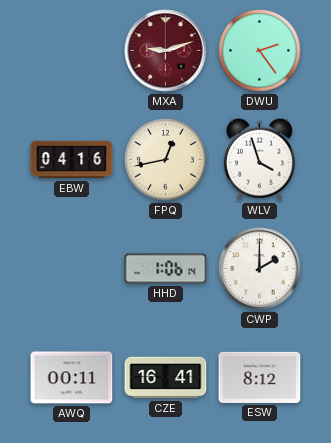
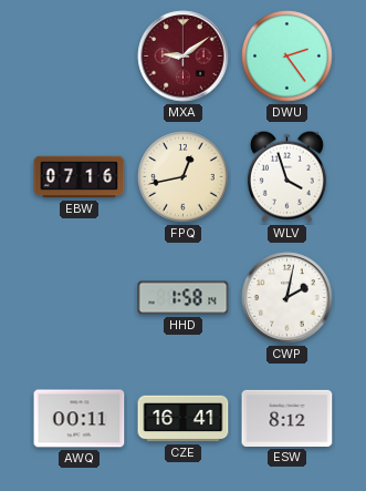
MXA: 9:12 -> 9:09 (184, 57)
EBW: 04:16 -> 07:16 (80, 177)
HHD: 1:06 -> 1:58 (184, 298)
CWP: 2:00 -> 2:02 (287, 298)
